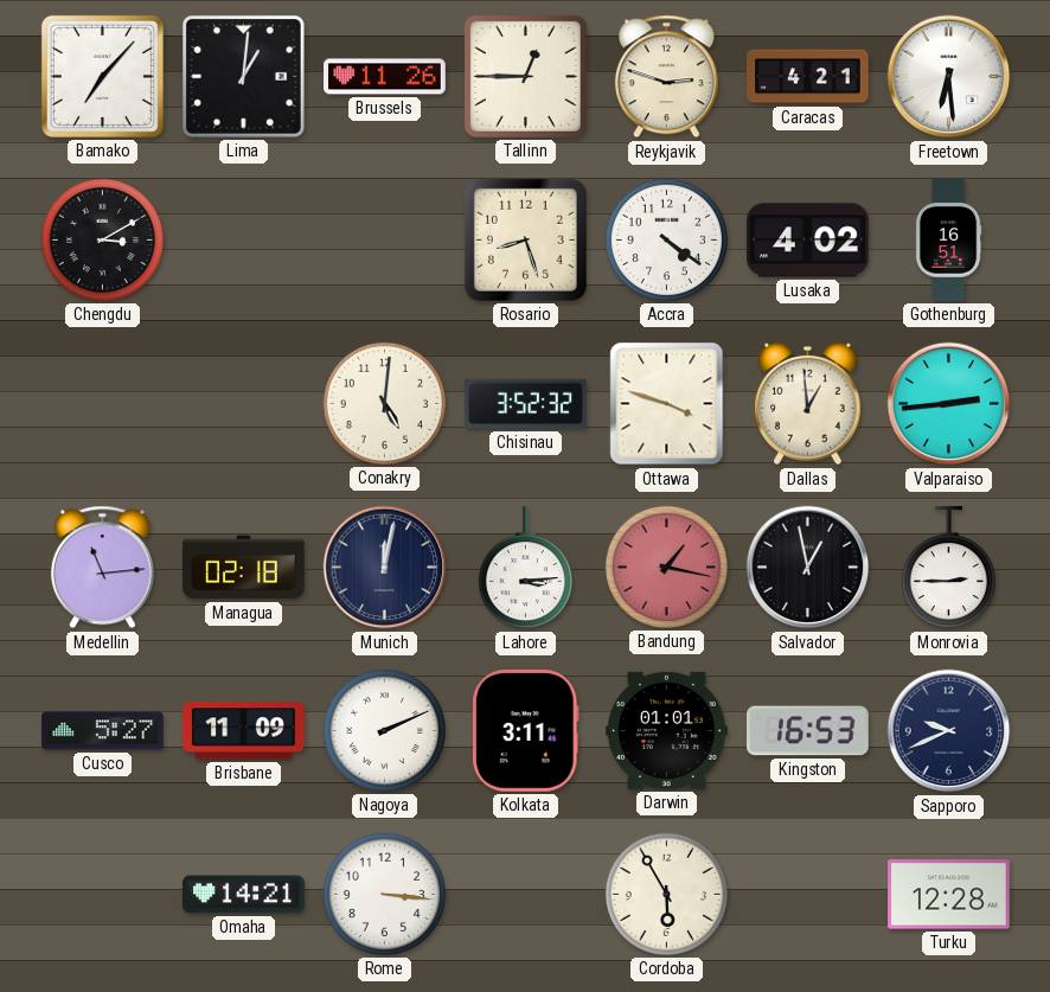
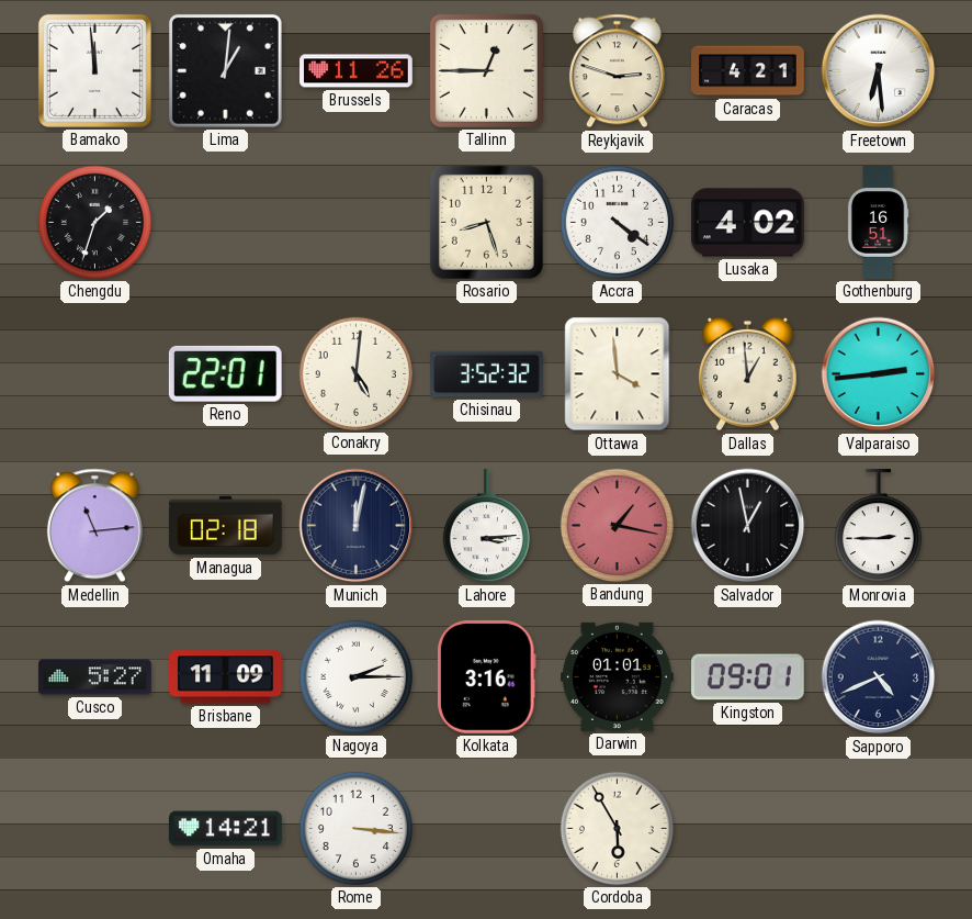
Bamako: 7:07 -> 11:59 (94, 70)
Chengdu: 3:10 -> 1:33 (94, 222)
Reno: none -> 22:01 (225, 373)
Ottawa: 3:48 -> 3:59 (618, 374)
Nagoya: 2:11 -> 2:15 (355, 676)
Kolkata: 3:11 -> 3:16 (486, 677)
Kingston: 16:53 -> 09:01 (748, 677)
Sapporo: 9:41 -> 4:41 (879, 677)
Turku: 12:28 -> none (949, 895)
